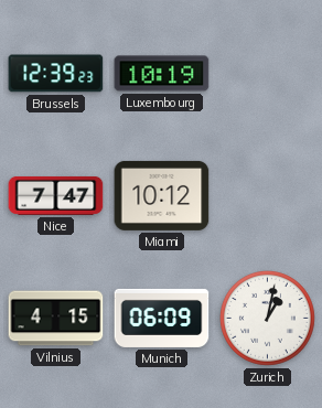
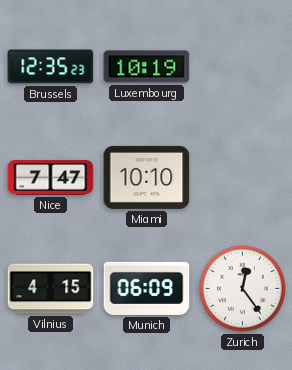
Brussels: 12:39 -> 12:35 (51, 67)
Miami: 10:12 -> 10:10 (147, 177)
Zurich: 1:02 -> 12:24 (242, 288)
